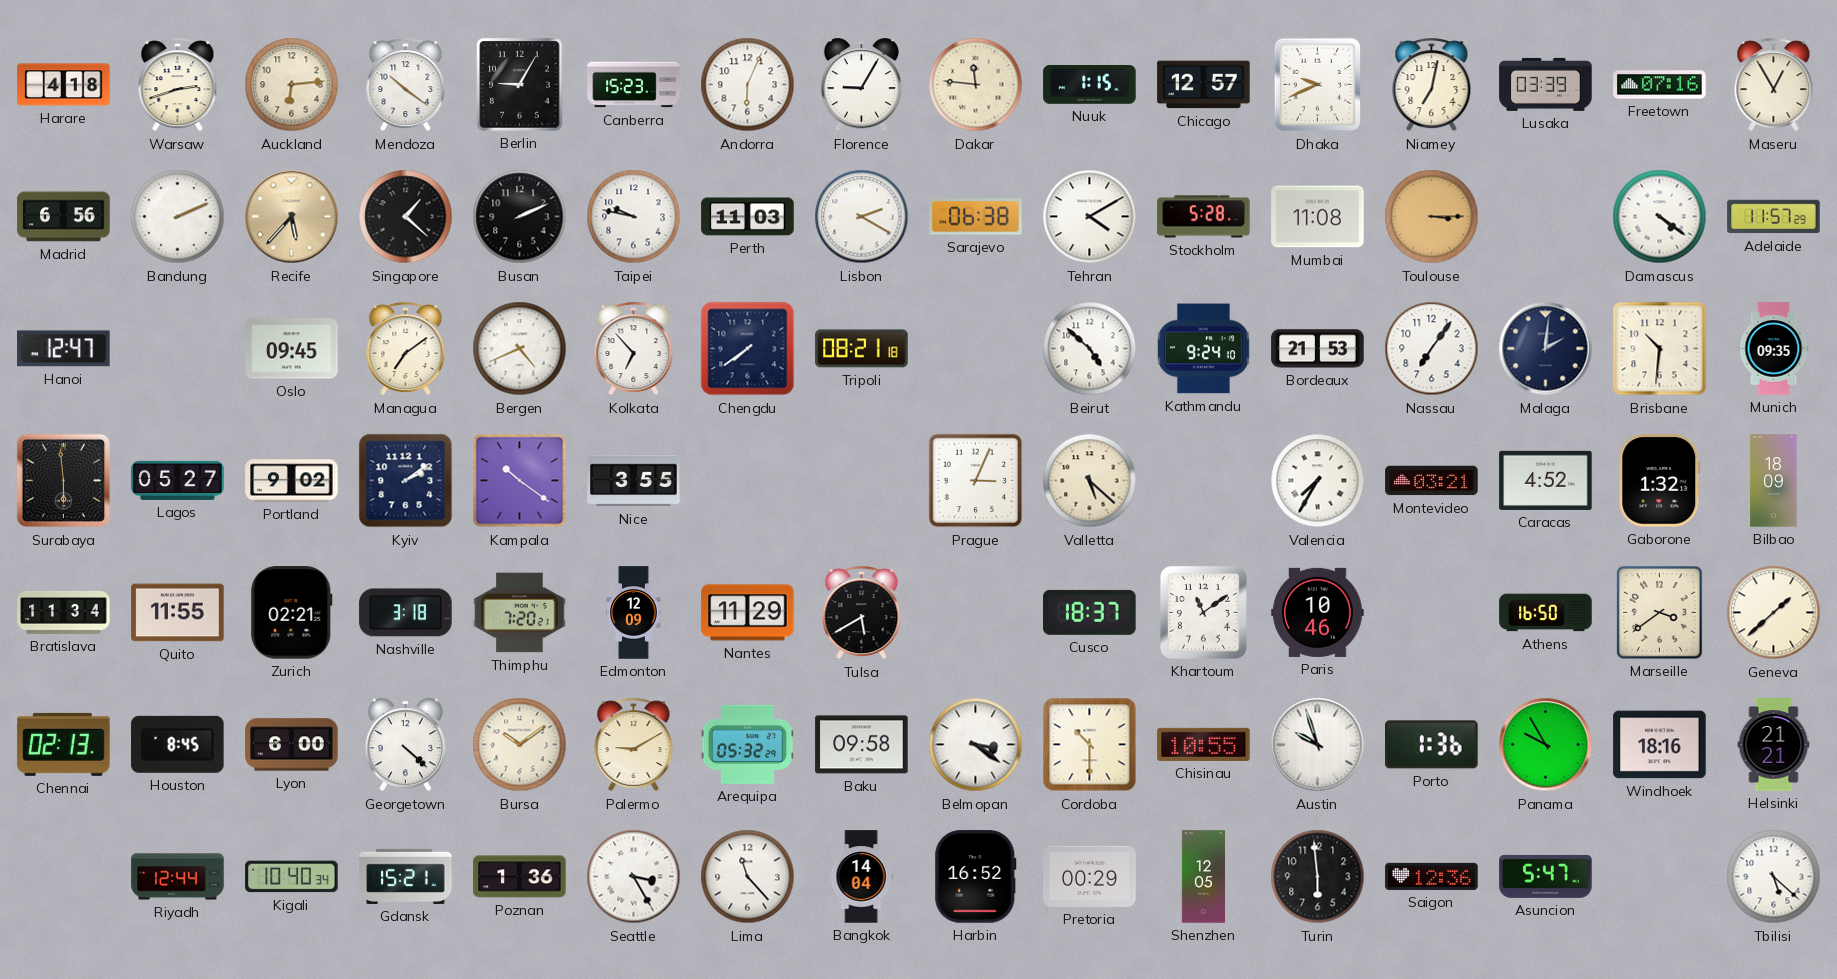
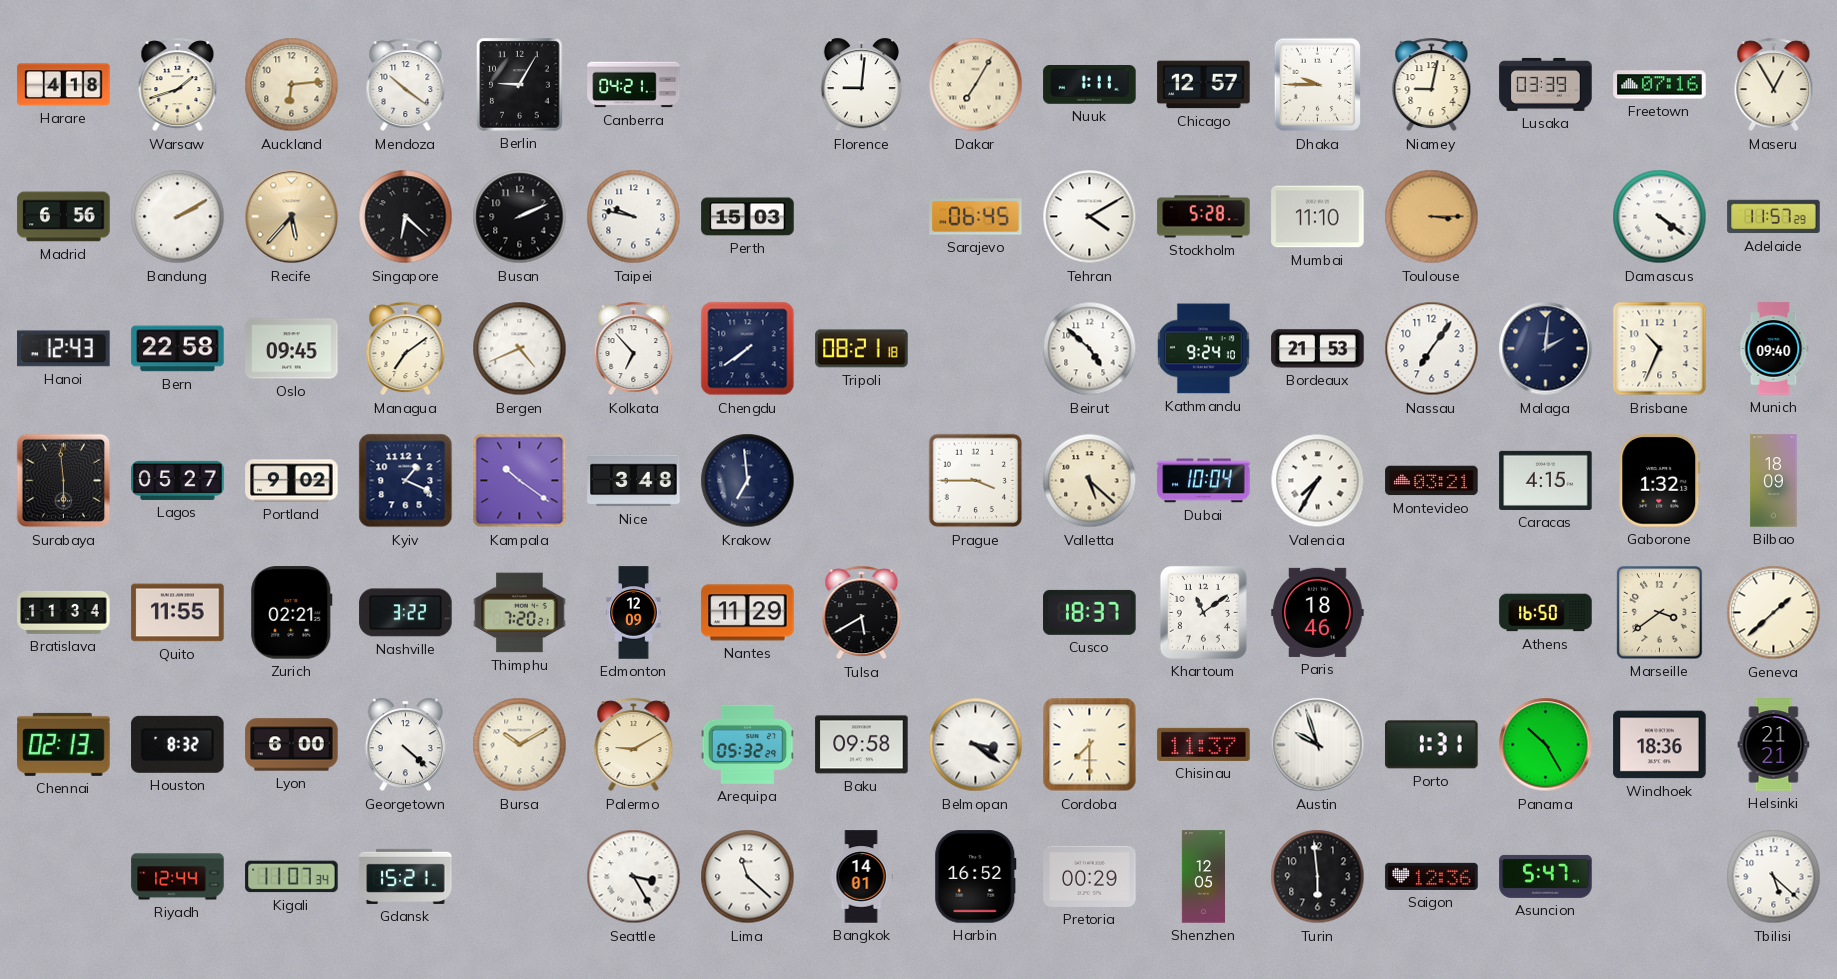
Warsaw: 2:42 -> 1:42 (178, 85)
Canberra: 15:23 -> 04:21 (634, 85)
Andorra: 6:04 -> none (748, 85)
Florence: 9:05 -> 9:01 (861, 85)
Dakar: 11:46 -> 7:05 (976, 85)
Nuuk: 1:15 -> 1:11 (1090, 85)
Dhaka: 9:41 -> 9:45 (1318, 85)
Niamey: 7:02 -> 9:02 (1432, 85)
Bandung: 2:11 -> 2:10 (178, 217)
Singapore: 1:22 -> 6:22 (406, 217)
Perth: 11:03 -> 15:03 (748, 217)
Lisbon: 2:20 -> none (862, 217)
Sarajevo: 06:38 -> 06:45 (976, 217)
Mumbai: 11:08 -> 11:10 (1318, 217)
Hanoi: 12:47 -> 12:43 (64, 349)
Bern: none -> 22:58 (178, 349)
Brisbane: 10:31 -> 10:34 (1660, 349)
Munich: 09:35 -> 09:40 (1774, 349)
Kyiv: 2:09 -> 1:19 (406, 481)
Nice: 3:55 -> 3:48 (634, 481)
Krakow: none -> 6:59 (748, 481)
Prague: 3:04 -> 3:45 (976, 481)
Dubai: none -> 10:04 (1204, 481)
Caracas: 4:52 -> 4:15 (1546, 480)
Nashville: 3:18 -> 3:22 (406, 613)
Paris: 10:46 -> 18:46 (1318, 612)
Houston: 8:45 -> 8:32 (178, 744)
Bursa: 10:09 -> 10:10 (520, 745)
Cordoba: 10:30 -> 7:30 (1090, 745)
Chisinau: 10:55 -> 11:37 (1204, 744)
Porto: 1:36 -> 1:31 (1432, 745)
Panama: 9:55 -> 10:25 (1546, 745)
Windhoek: 18:16 -> 18:36 (1660, 745)
Kigali: 10:40 -> 11:07 (292, 877)
Poznan: 1:36 -> none (520, 877)
Lima: 11:23 -> 11:22 (748, 877)
Bangkok: 14:04 -> 14:01 (861, 877)
